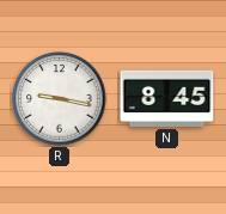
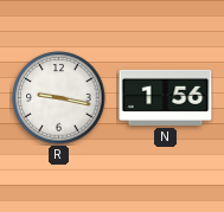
N: 8:45 -> 1:56 (166, 97)
